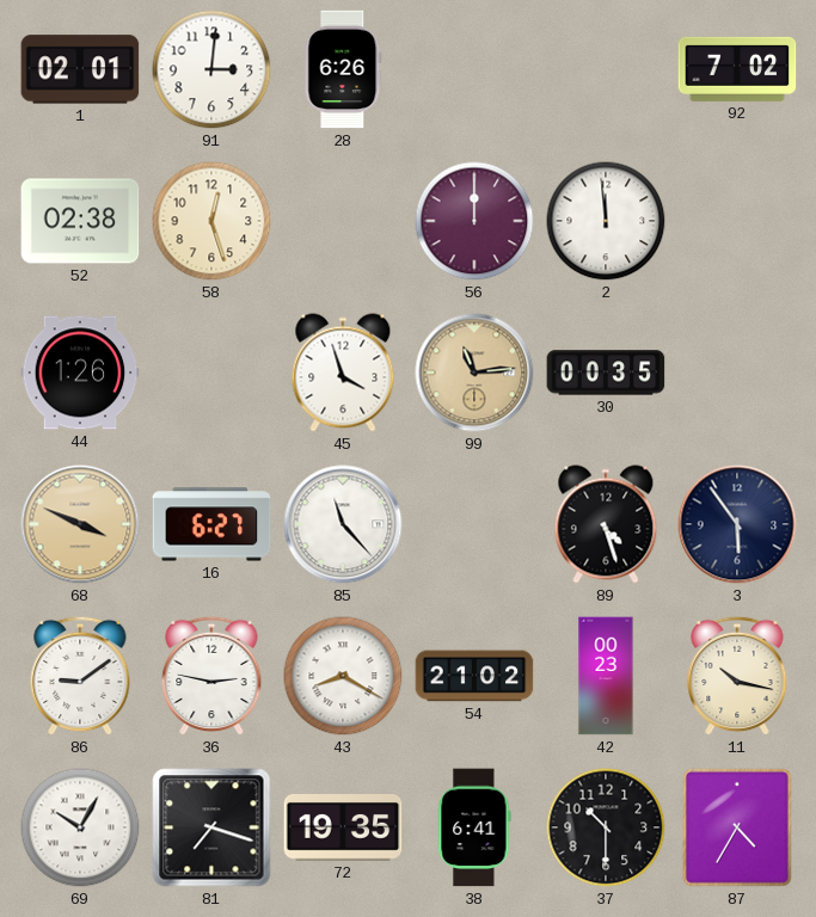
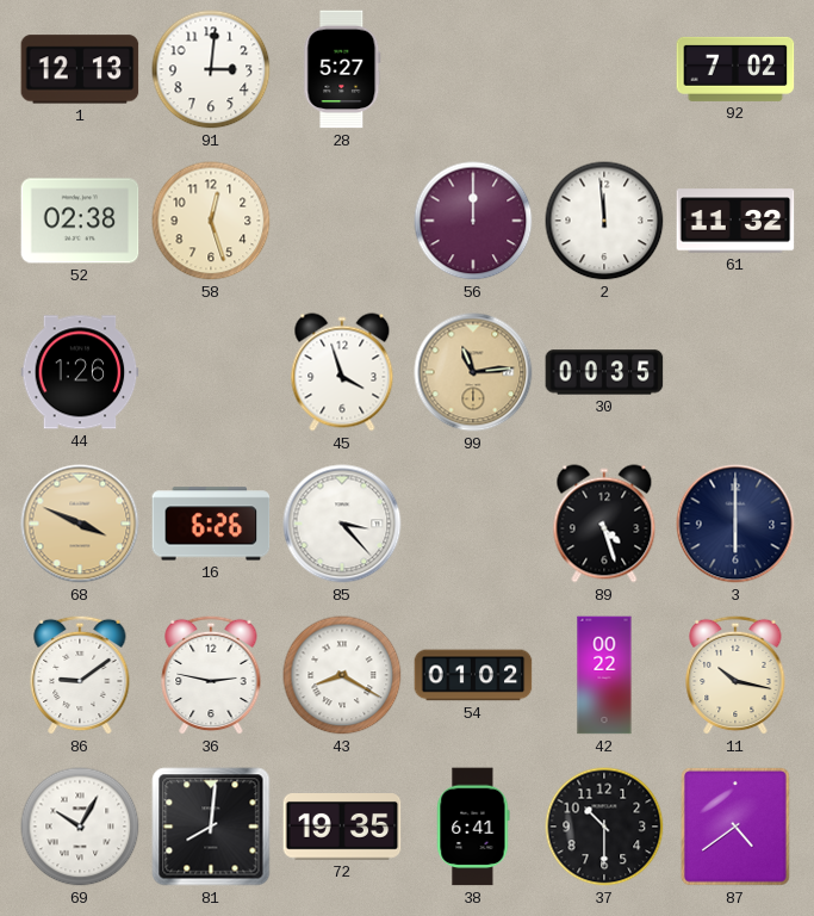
1: 02:01 -> 12:13 (80, 69)
28: 6:26 -> 5:27 (342, 69)
61: none -> 11:32 (735, 221)
16: 6:27 -> 6:26 (211, 524)
85: 11:23 -> 3:23 (342, 524)
3: 5:54 -> 6:00 (735, 524)
54: 21:02 -> 01:02 (473, 675)
42: 00:23 -> 00:22 (604, 675)
81: 7:18 -> 8:01 (211, 827)
87: 4:35 -> 4:39 (735, 827)
